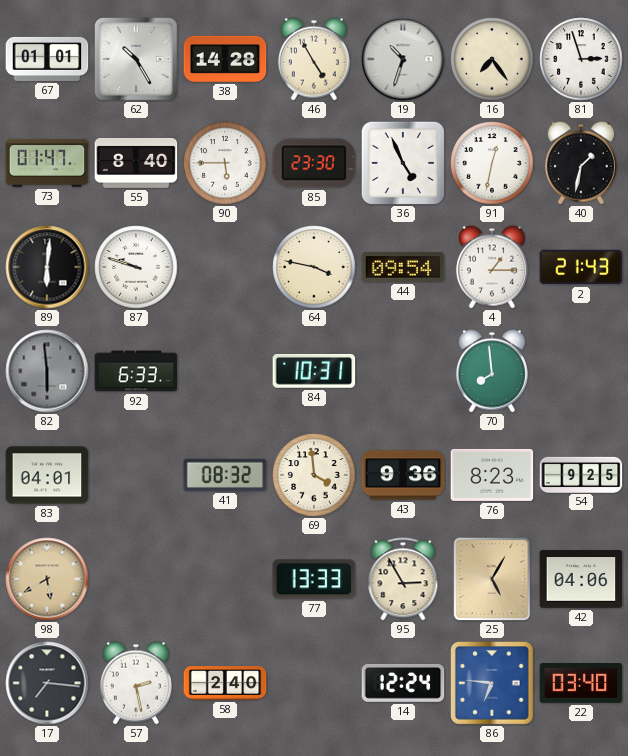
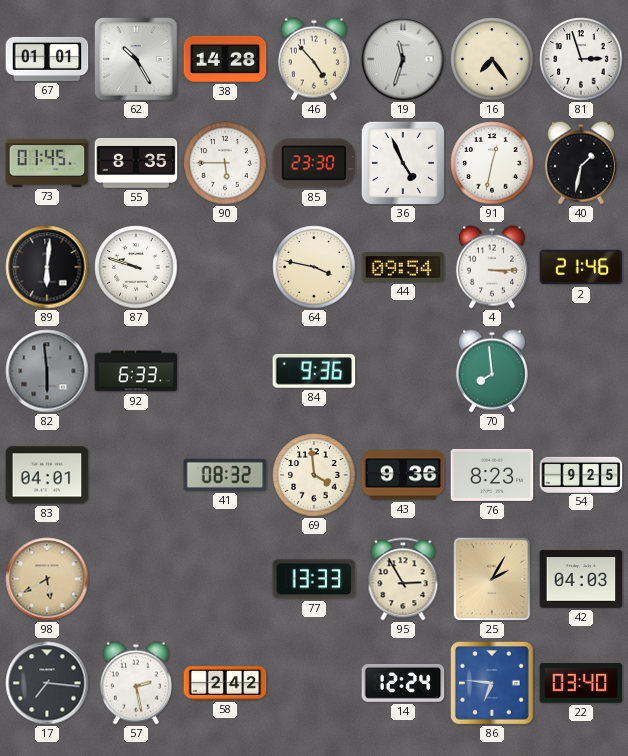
46: 4:55 -> 4:53 (314, 59)
19: 10:33 -> 11:33 (403, 59)
73: 01:47 -> 01:45 (47, 163)
55: 8:40 -> 8:35 (136, 163)
4: 1:15 -> 3:15 (492, 267)
2: 21:43 -> 21:46 (581, 267)
84: 10:31 -> 9:36 (314, 371)
25: 5:05 -> 2:05 (492, 579)
42: 04:06 -> 04:03 (581, 579)
58: 2:40 -> 2:42 (225, 683)
